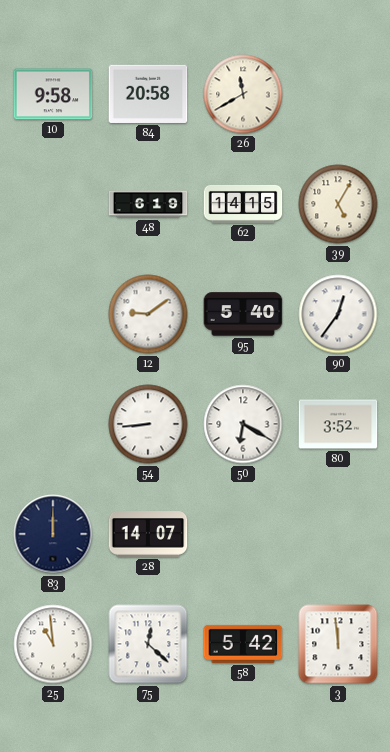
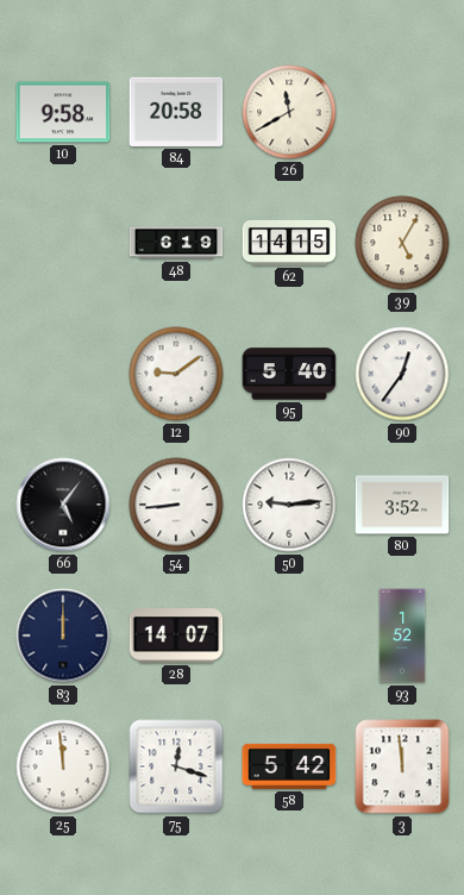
66: none -> 5:06 (63, 505)
50: 6:20 -> 9:14 (289, 505)
93: none -> 1:52 (402, 636)
25: 10:59 -> 11:59 (63, 766)
75: 12:22 -> 12:18 (176, 766)
